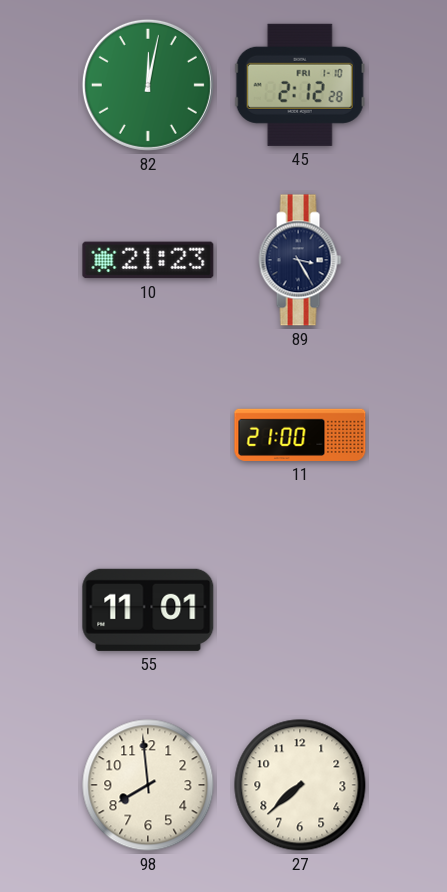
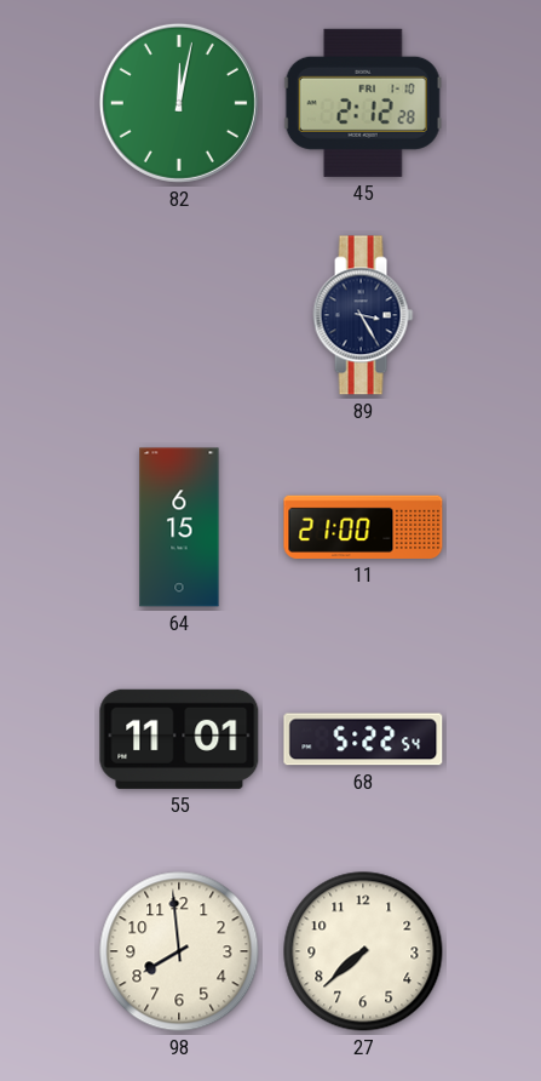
10: 21:23 -> none (148, 260)
64: none -> 6:15 (179, 527)
68: none -> 5:22 (363, 739)
